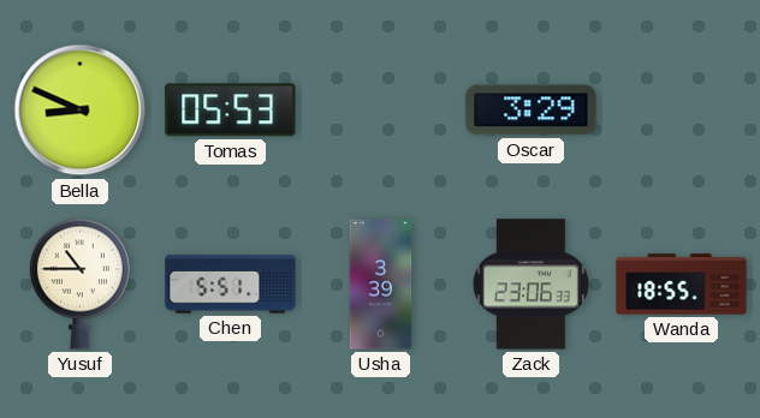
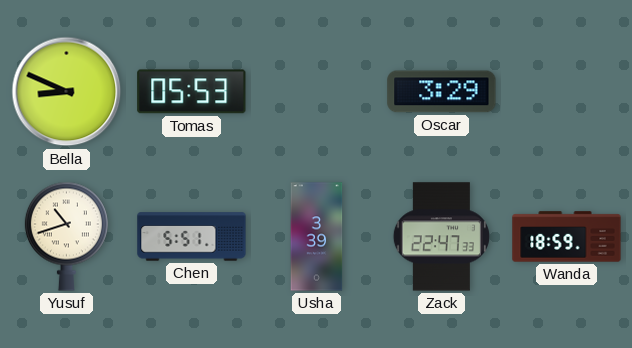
Yusuf: 10:45 -> 10:42 (66, 236)
Zack: 23:06 -> 22:47 (441, 237)
Wanda: 18:55 -> 18:59 (567, 237)
